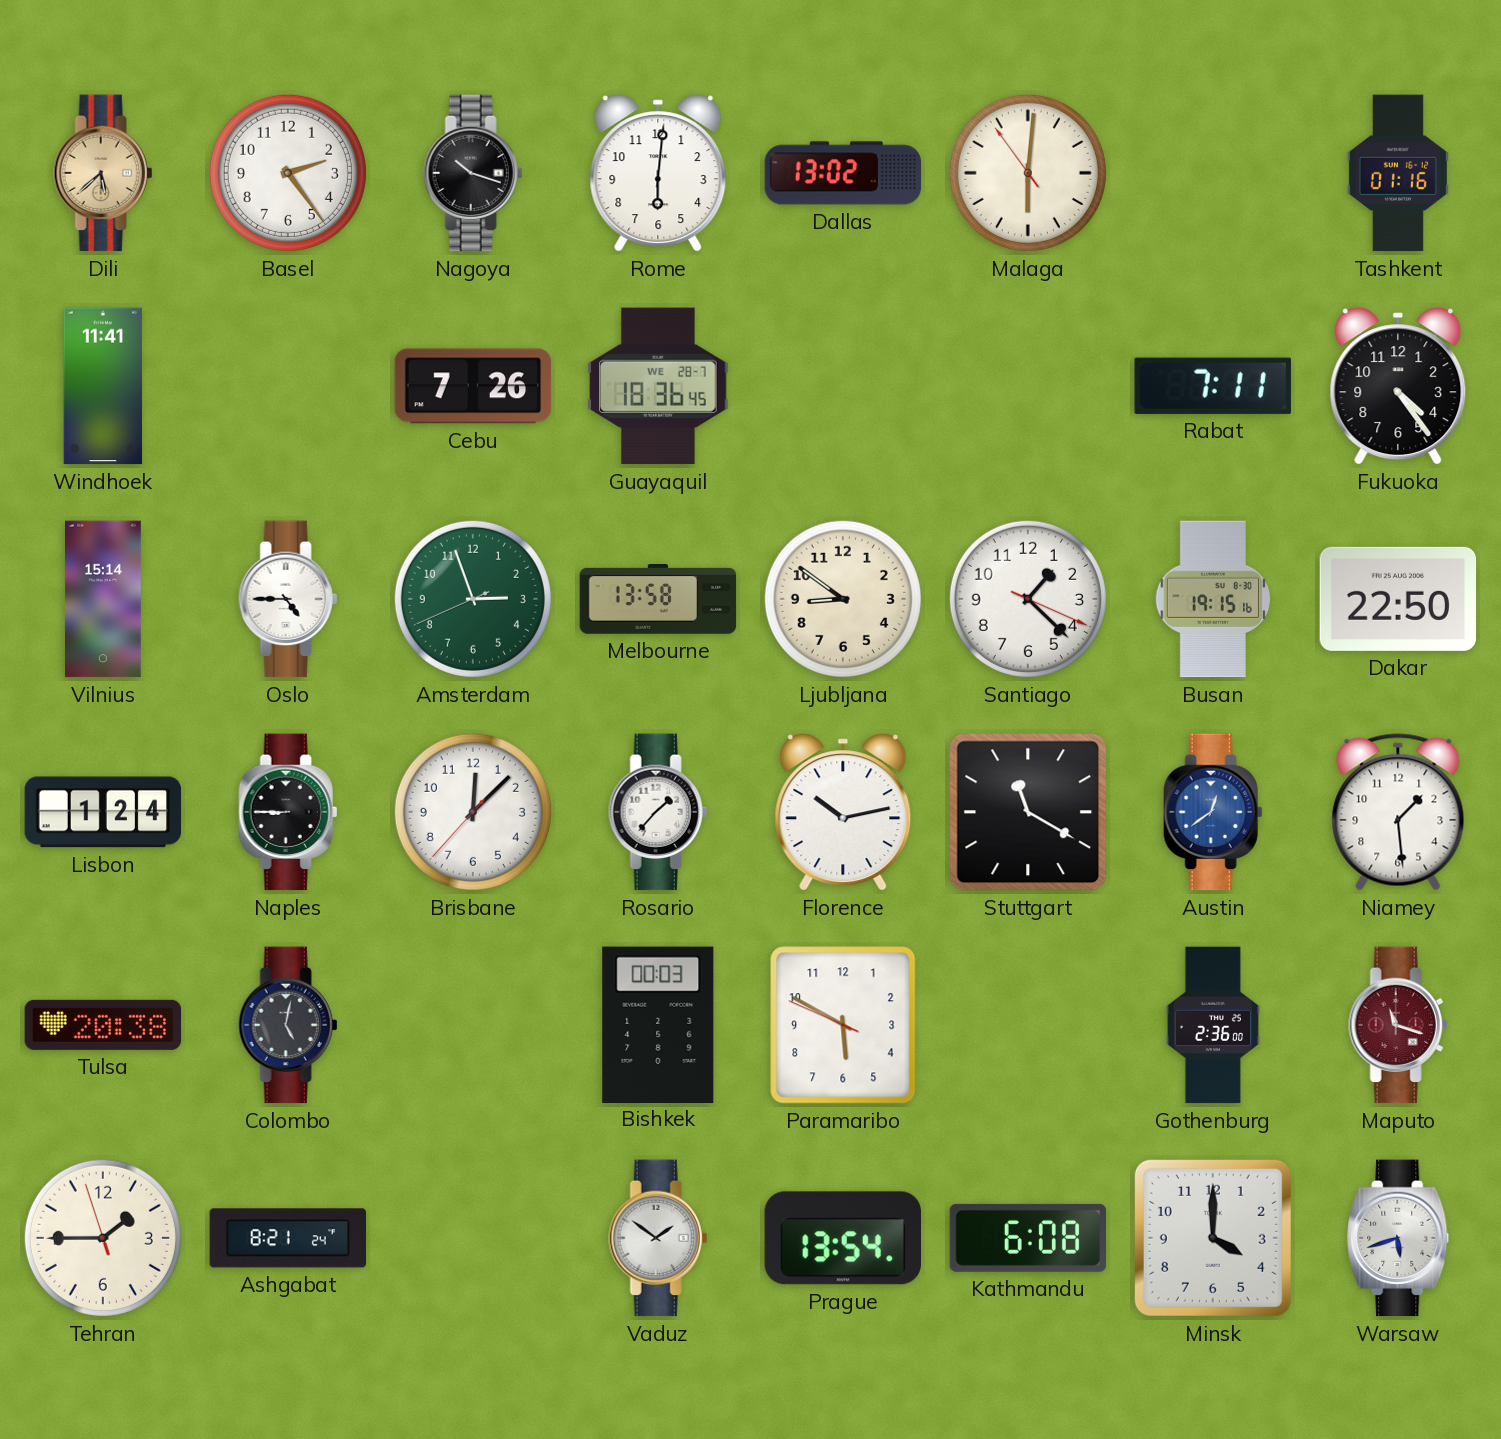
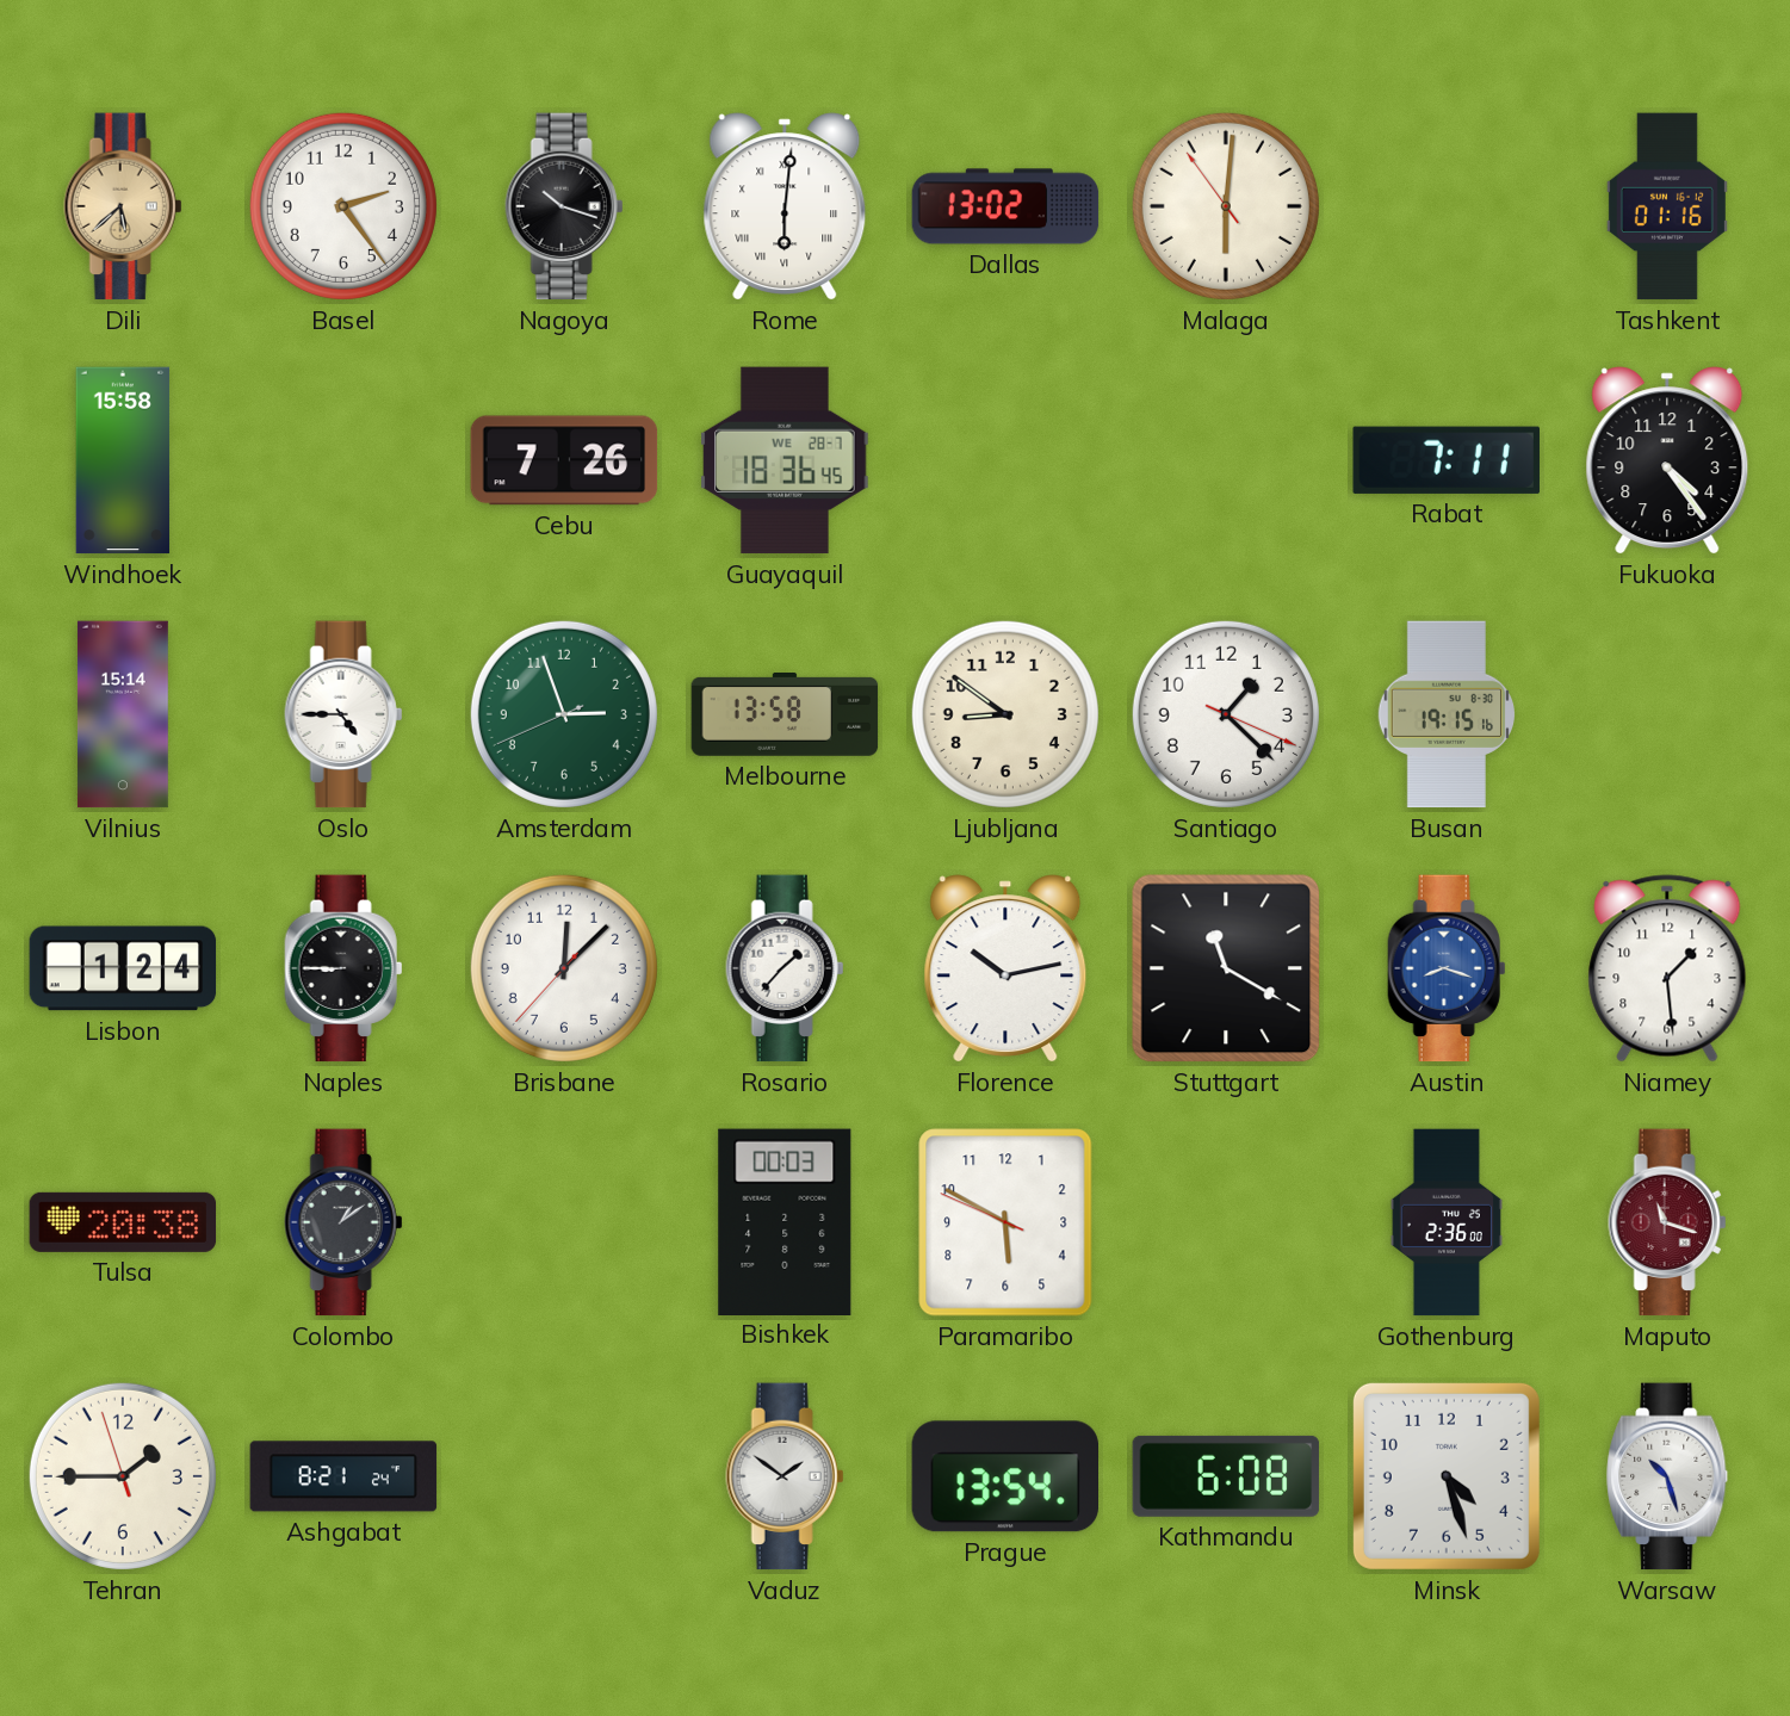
Rome numerals: Arabic -> Roman (785, 206)
Windhoek: 11:41 -> 15:58 (123, 460)
Dakar: 22:50 -> none (1398, 599)
Austin: 12:39 -> 8:18 (1447, 968)
Colombo: 5:02 -> 1:09 (343, 1222)
Minsk: 4:00 -> 4:27 (1447, 1476)
Warsaw: 5:42 -> 10:27 (1668, 1476)
